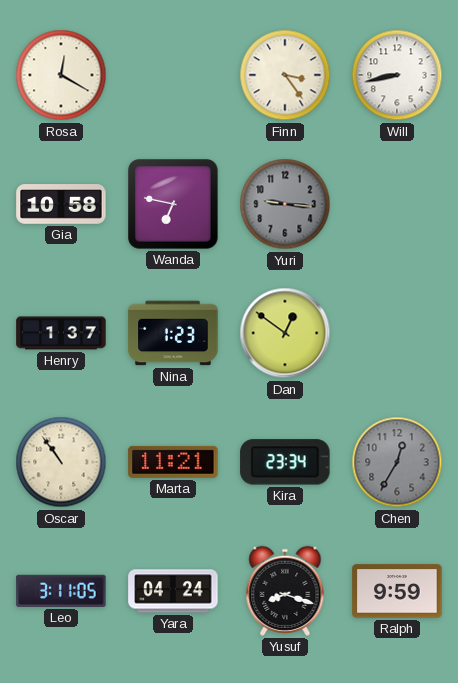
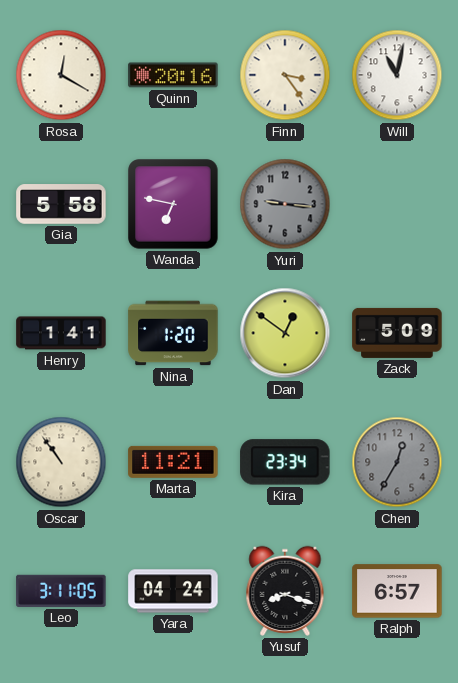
Quinn: none -> 20:16 (173, 75)
Will: 8:43 -> 11:02 (397, 75)
Gia: 10:58 -> 5:58 (61, 204)
Henry: 1:37 -> 1:41 (61, 333)
Nina: 1:23 -> 1:20 (173, 333)
Zack: none -> 5:09 (397, 333)
Ralph: 9:59 -> 6:57 (397, 591)
